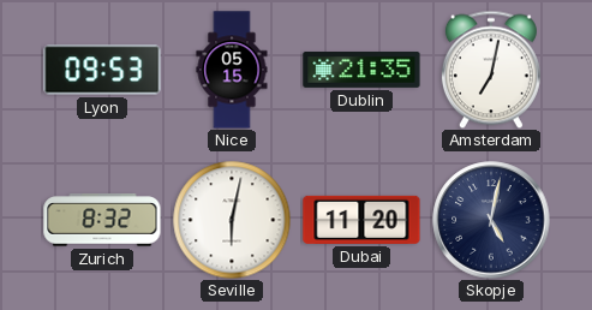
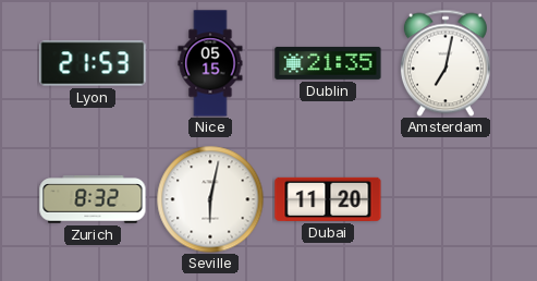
Lyon: 09:53 -> 21:53 (93, 63)
Skopje: 5:02 -> none (491, 220)
